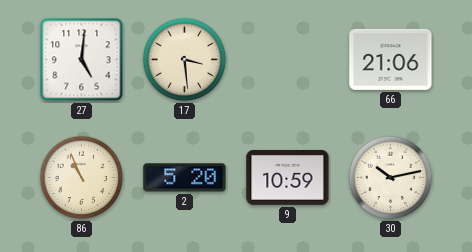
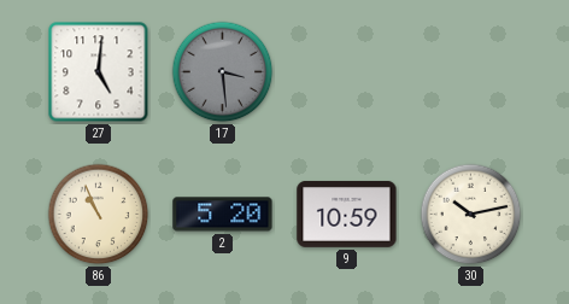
17 dial: cream -> grey (223, 72)
66: 21:06 -> none (391, 59)
